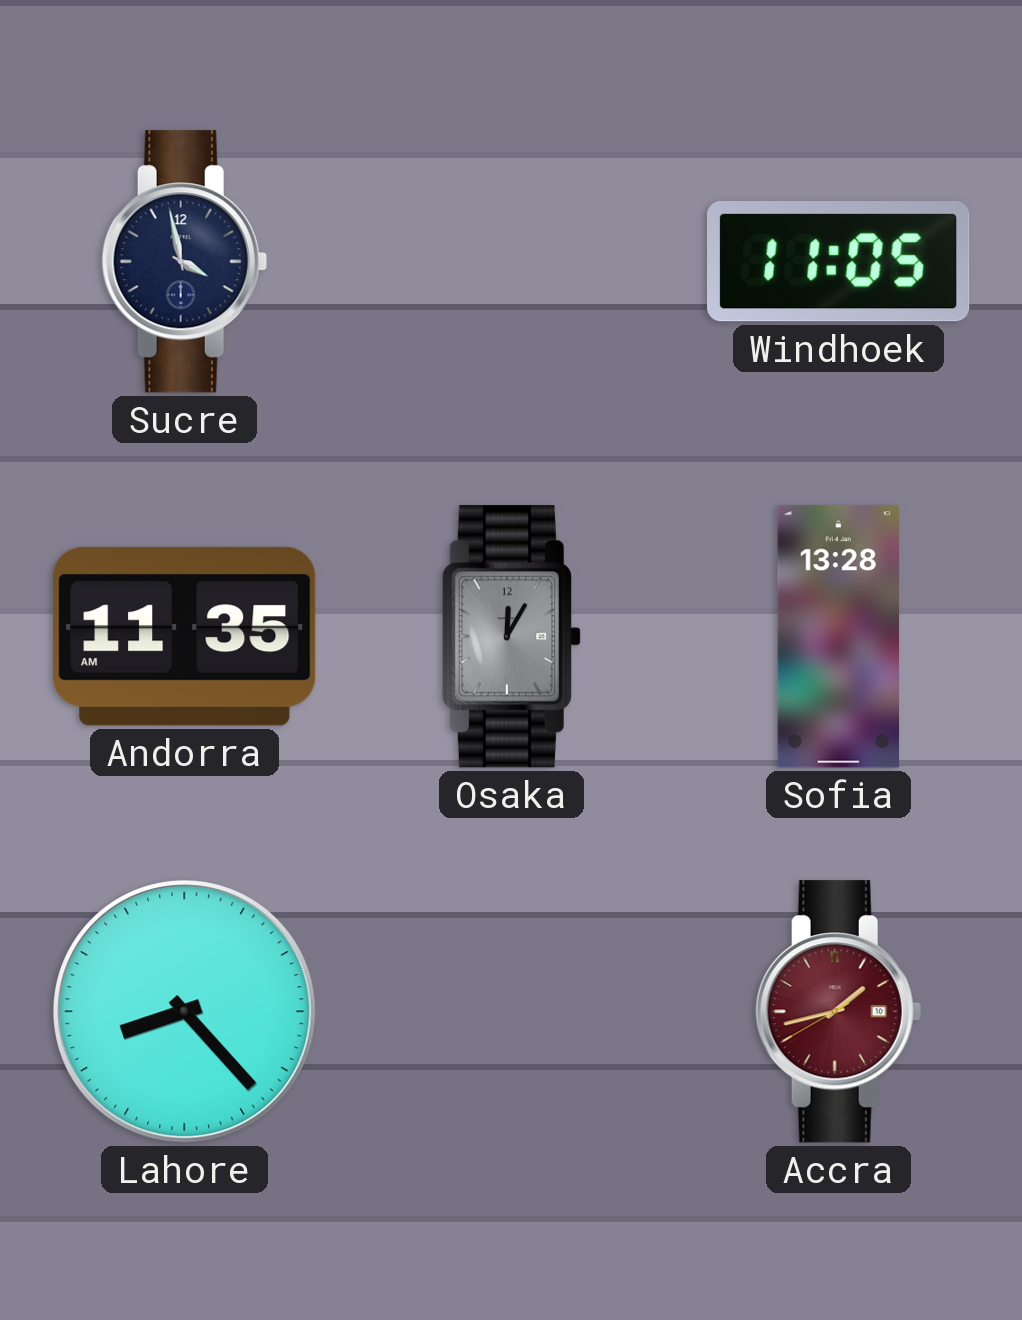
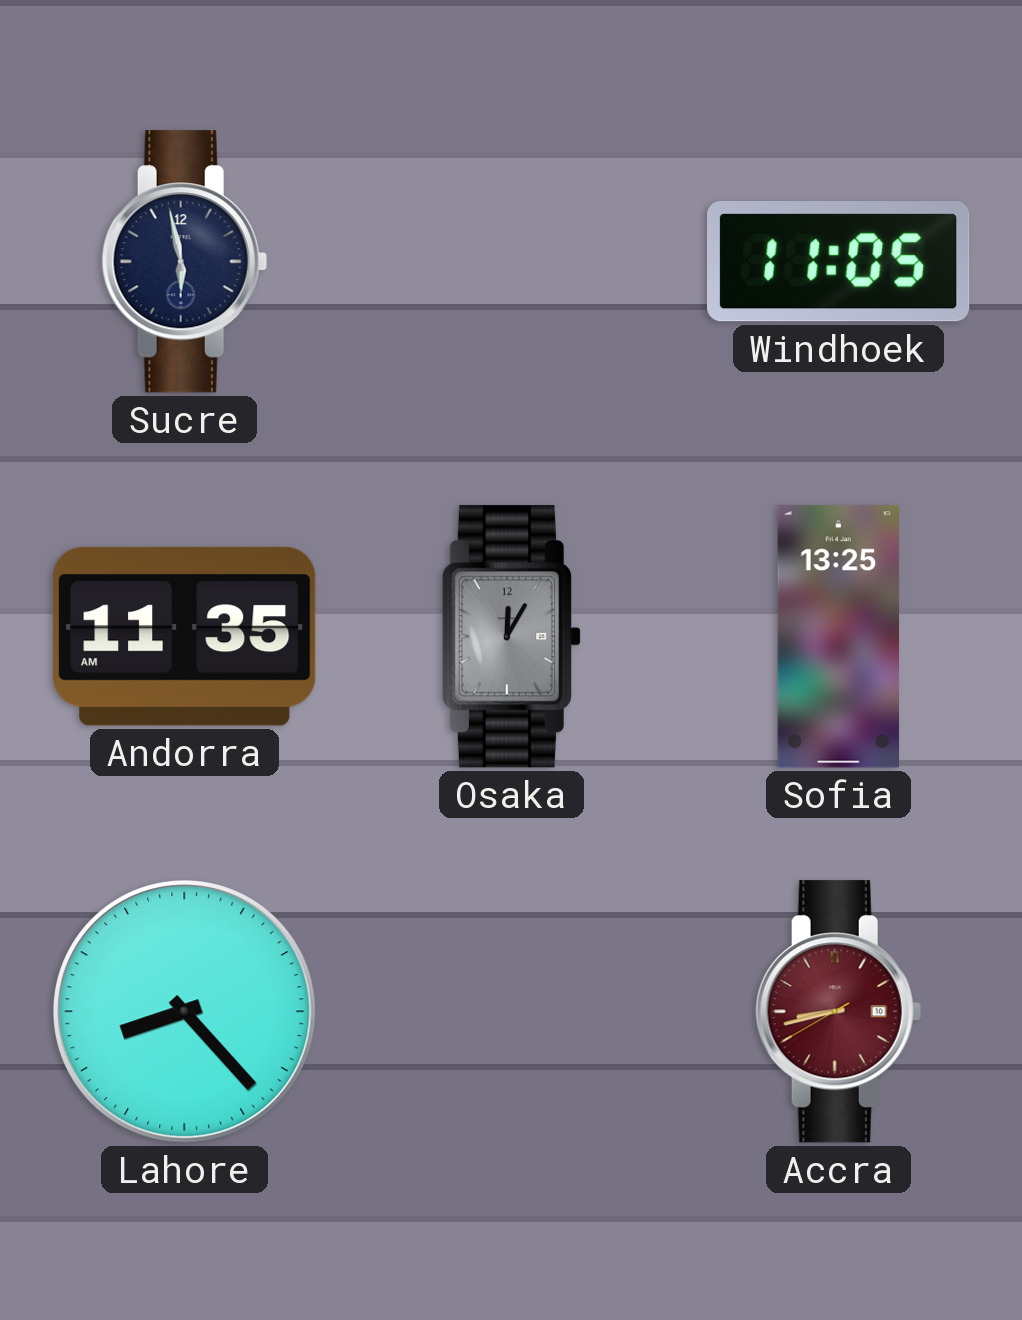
Sucre: 3:58 -> 5:58 (184, 262)
Sofia: 13:28 -> 13:25 (838, 637)
Accra: 1:42 -> 8:42 (838, 1012)
